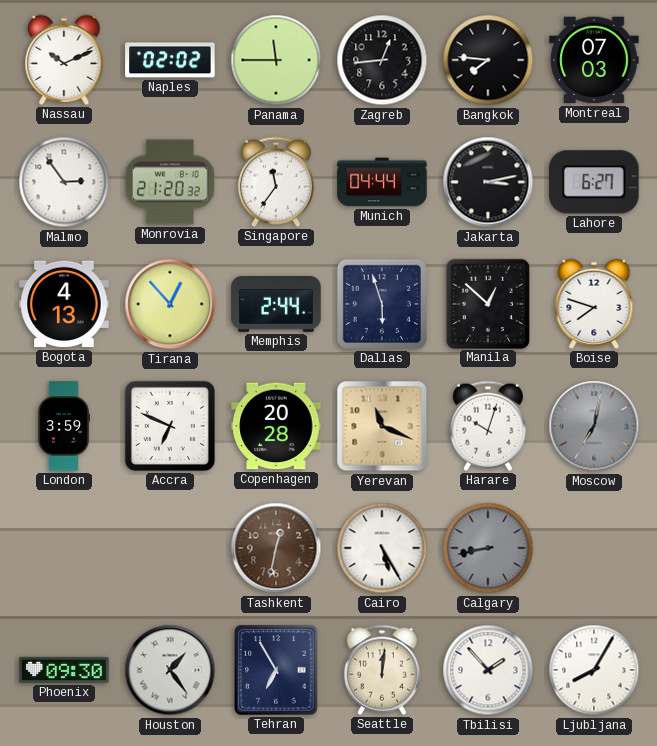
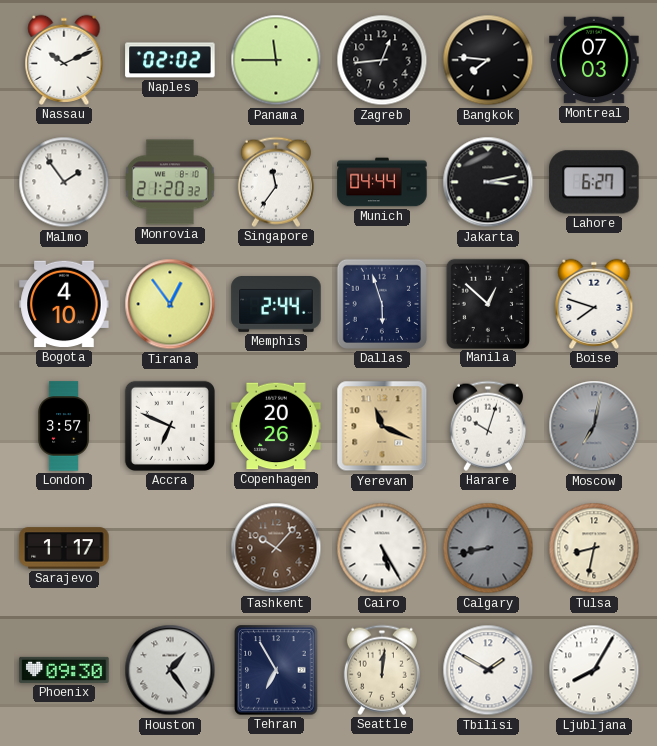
Malmo: 2:54 -> 1:54 (64, 182)
Bogota: 4:13 -> 4:10 (64, 304)
Tirana: 12:53 -> 12:54 (170, 304)
London: 3:59 -> 3:57 (64, 426)
Copenhagen: 20:28 -> 20:26 (276, 426)
Sarajevo: none -> 1:17 (64, 548)
Tashkent: 12:32 -> 10:07 (276, 548)
Tulsa: none -> 8:32 (594, 548)
Tbilisi: 1:53 -> 1:50 (488, 670)
